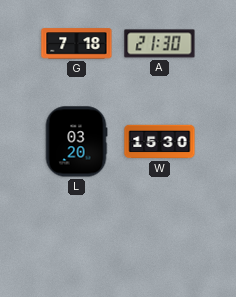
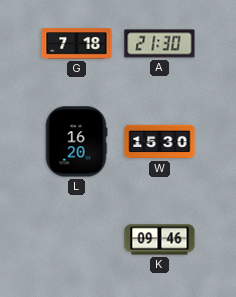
L: 03:20 -> 16:20 (76, 142)
K: none -> 09:46 (160, 240)
